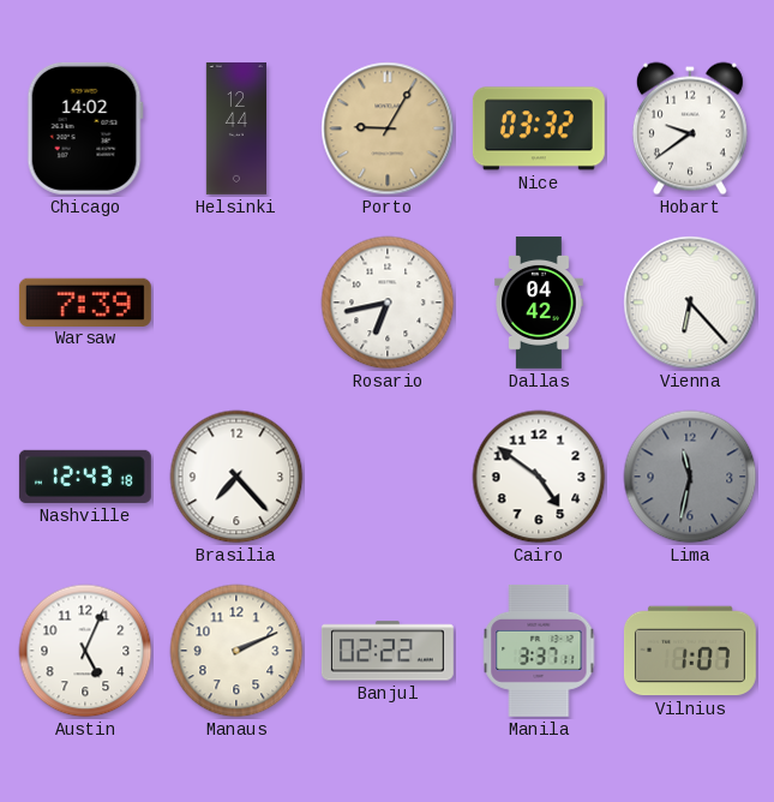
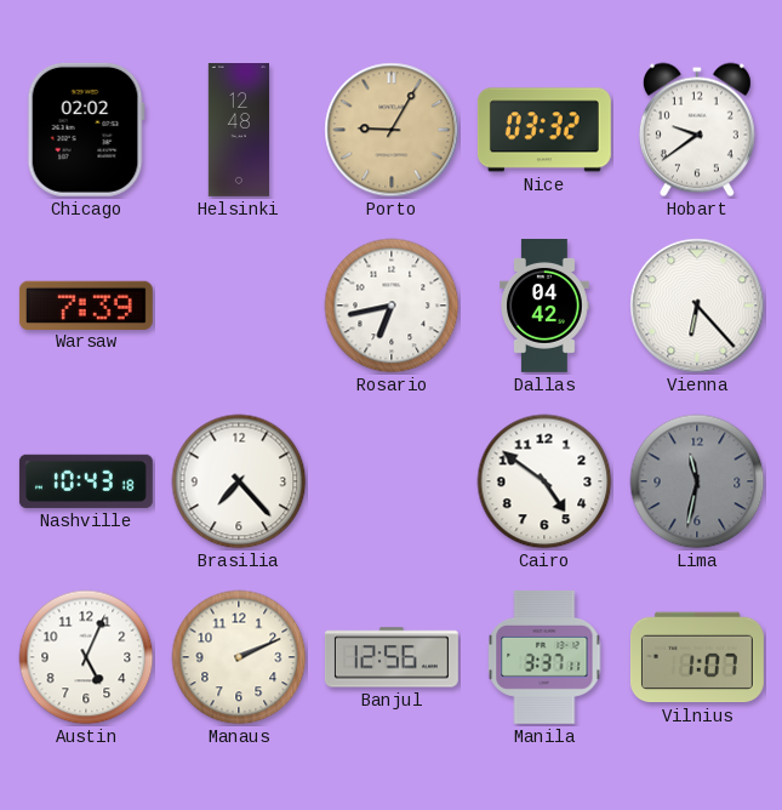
Chicago: 14:02 -> 02:02 (86, 130)
Helsinki: 12:44 -> 12:48 (238, 131)
Nashville: 12:43 -> 10:43 (86, 481)
Banjul: 02:22 -> 12:56 (392, 657)
